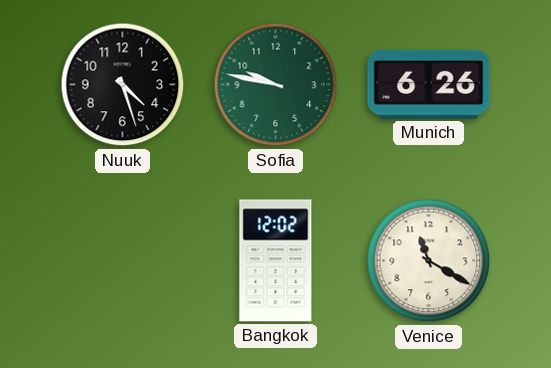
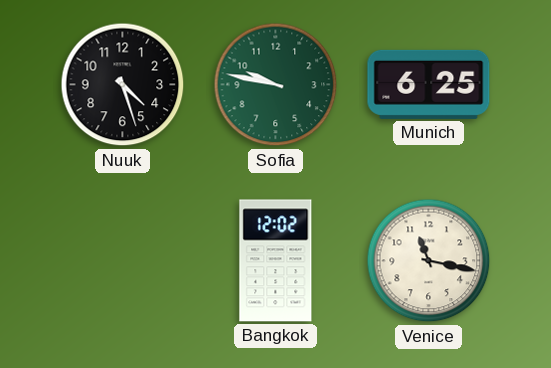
Munich: 6:26 -> 6:25 (429, 84)
Venice: 11:20 -> 11:17 (429, 261)
